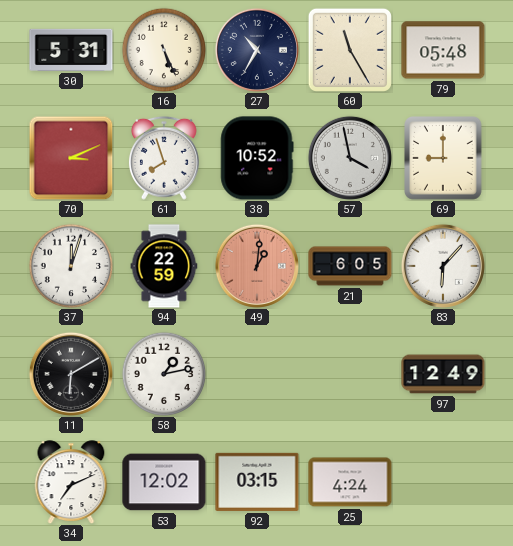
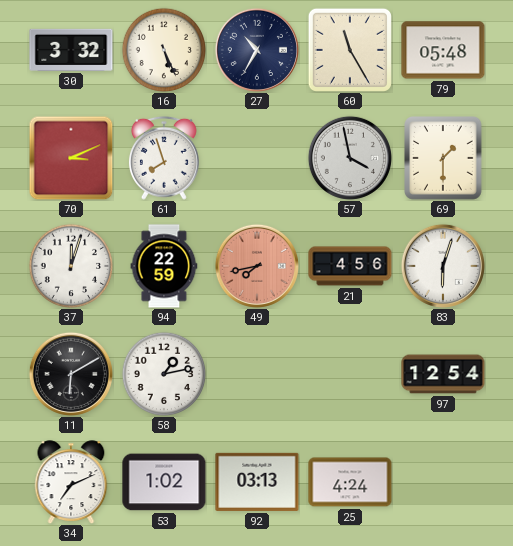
30: 5:31 -> 3:32 (71, 50)
38: 10:52 -> none (257, 158)
69: 9:00 -> 1:30 (444, 159)
49: 1:01 -> 7:43 (257, 266)
21: 6:05 -> 4:56 (350, 266)
83: 6:07 -> 6:03 (443, 266)
97: 12:49 -> 12:54 (443, 374)
53: 12:02 -> 1:02 (164, 482)
92: 03:15 -> 03:13 (257, 482)
